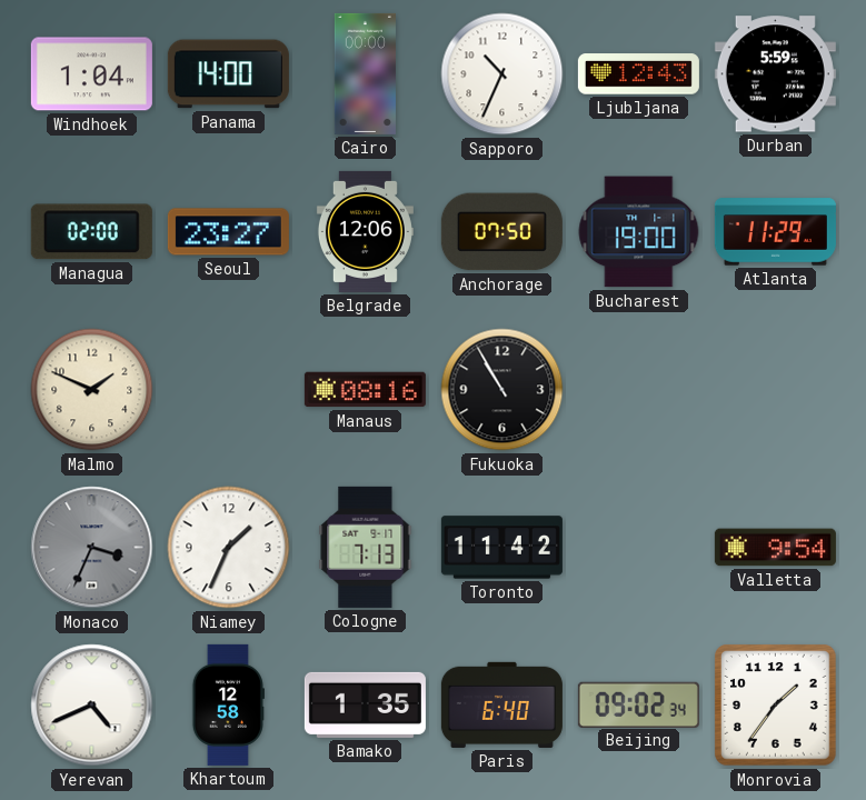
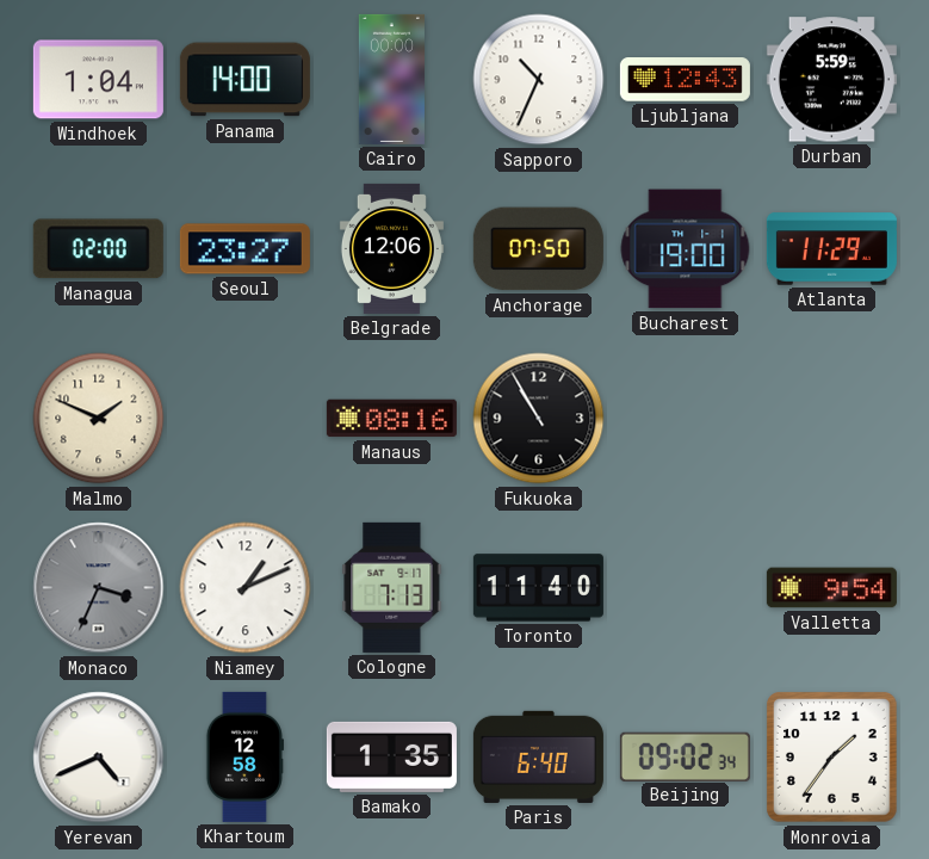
Niamey: 1:34 -> 1:11 (246, 588)
Toronto: 11:42 -> 11:40 (538, 588)
